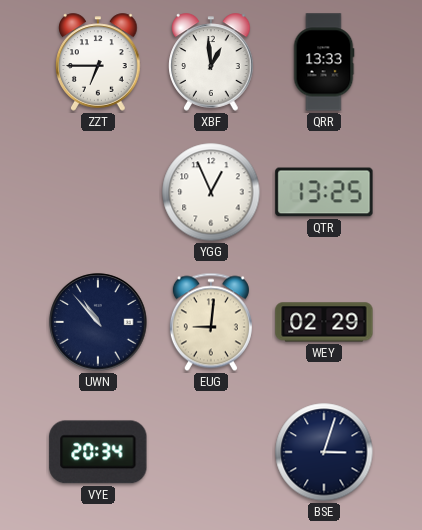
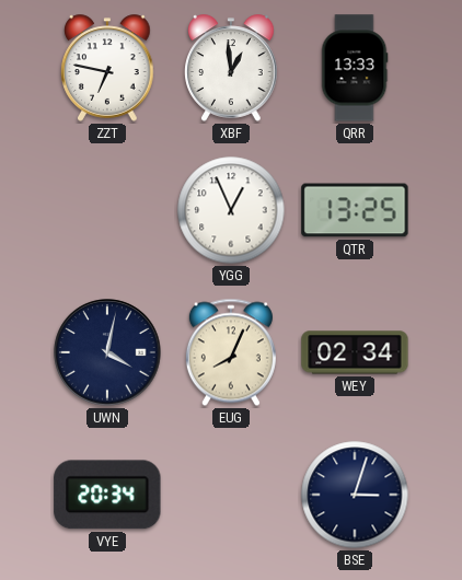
ZZT: 6:45 -> 6:47 (107, 68)
UWN: 10:53 -> 4:02 (107, 352)
EUG: 9:01 -> 8:04 (231, 352)
WEY: 02:29 -> 02:34 (355, 352)
